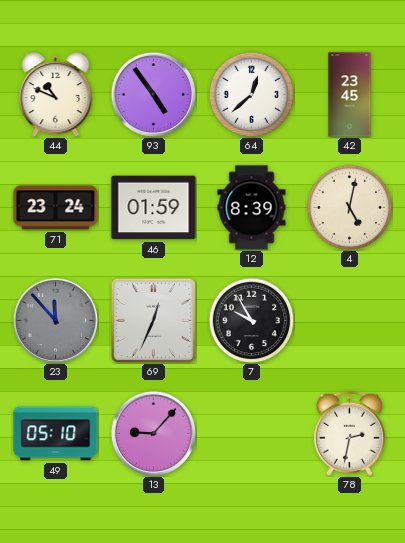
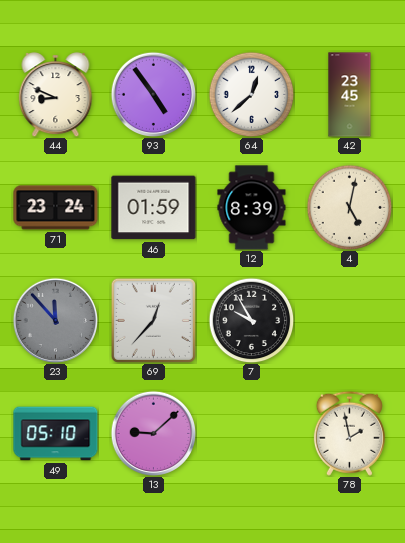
44: 10:49 -> 8:49 (56, 95)
69: 12:34 -> 12:37 (153, 320)
13: 9:07 -> 9:08 (153, 433)
78: 2:32 -> 1:58 (349, 433)
